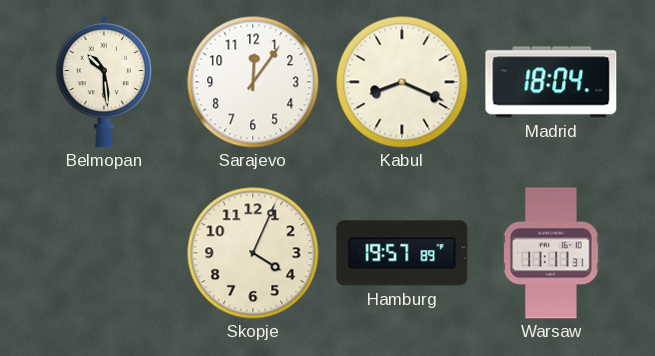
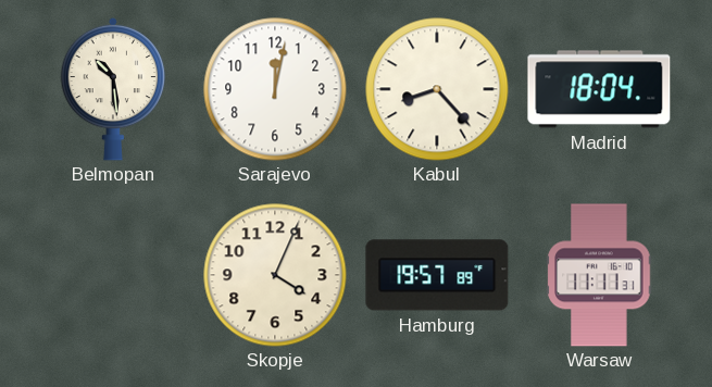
Sarajevo: 12:06 -> 12:02 (275, 89)
Kabul: 8:19 -> 8:23 (437, 89)
